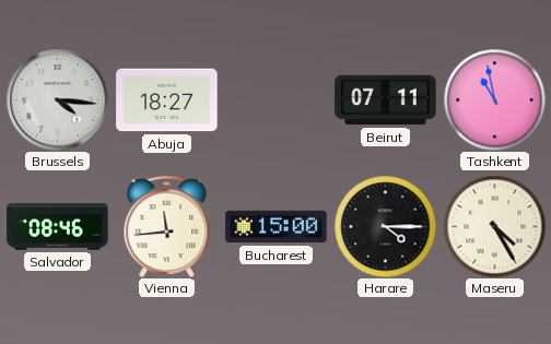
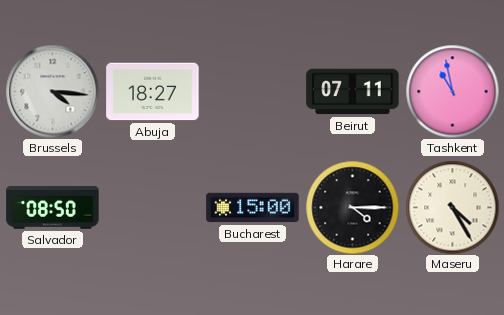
Salvador: 08:46 -> 08:50 (53, 208)
Vienna: 11:44 -> none (167, 226)
